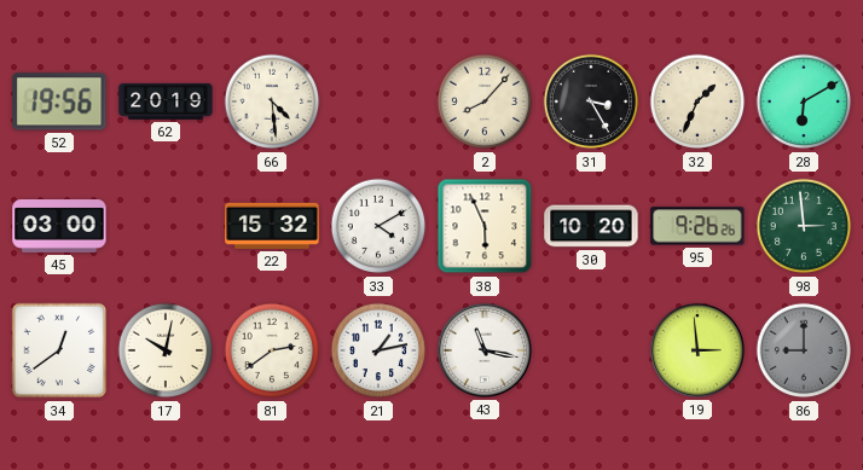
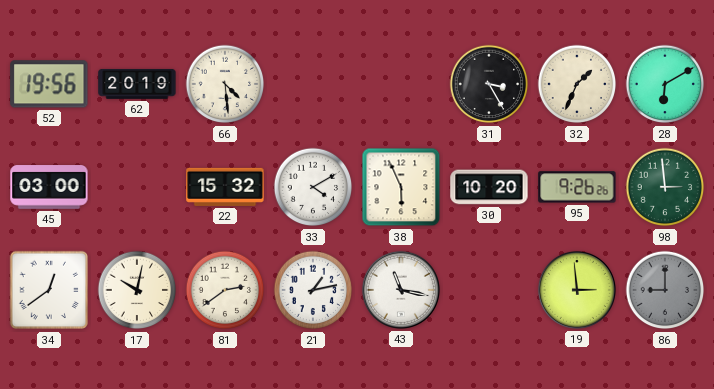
2: 8:07 -> none (485, 101)
